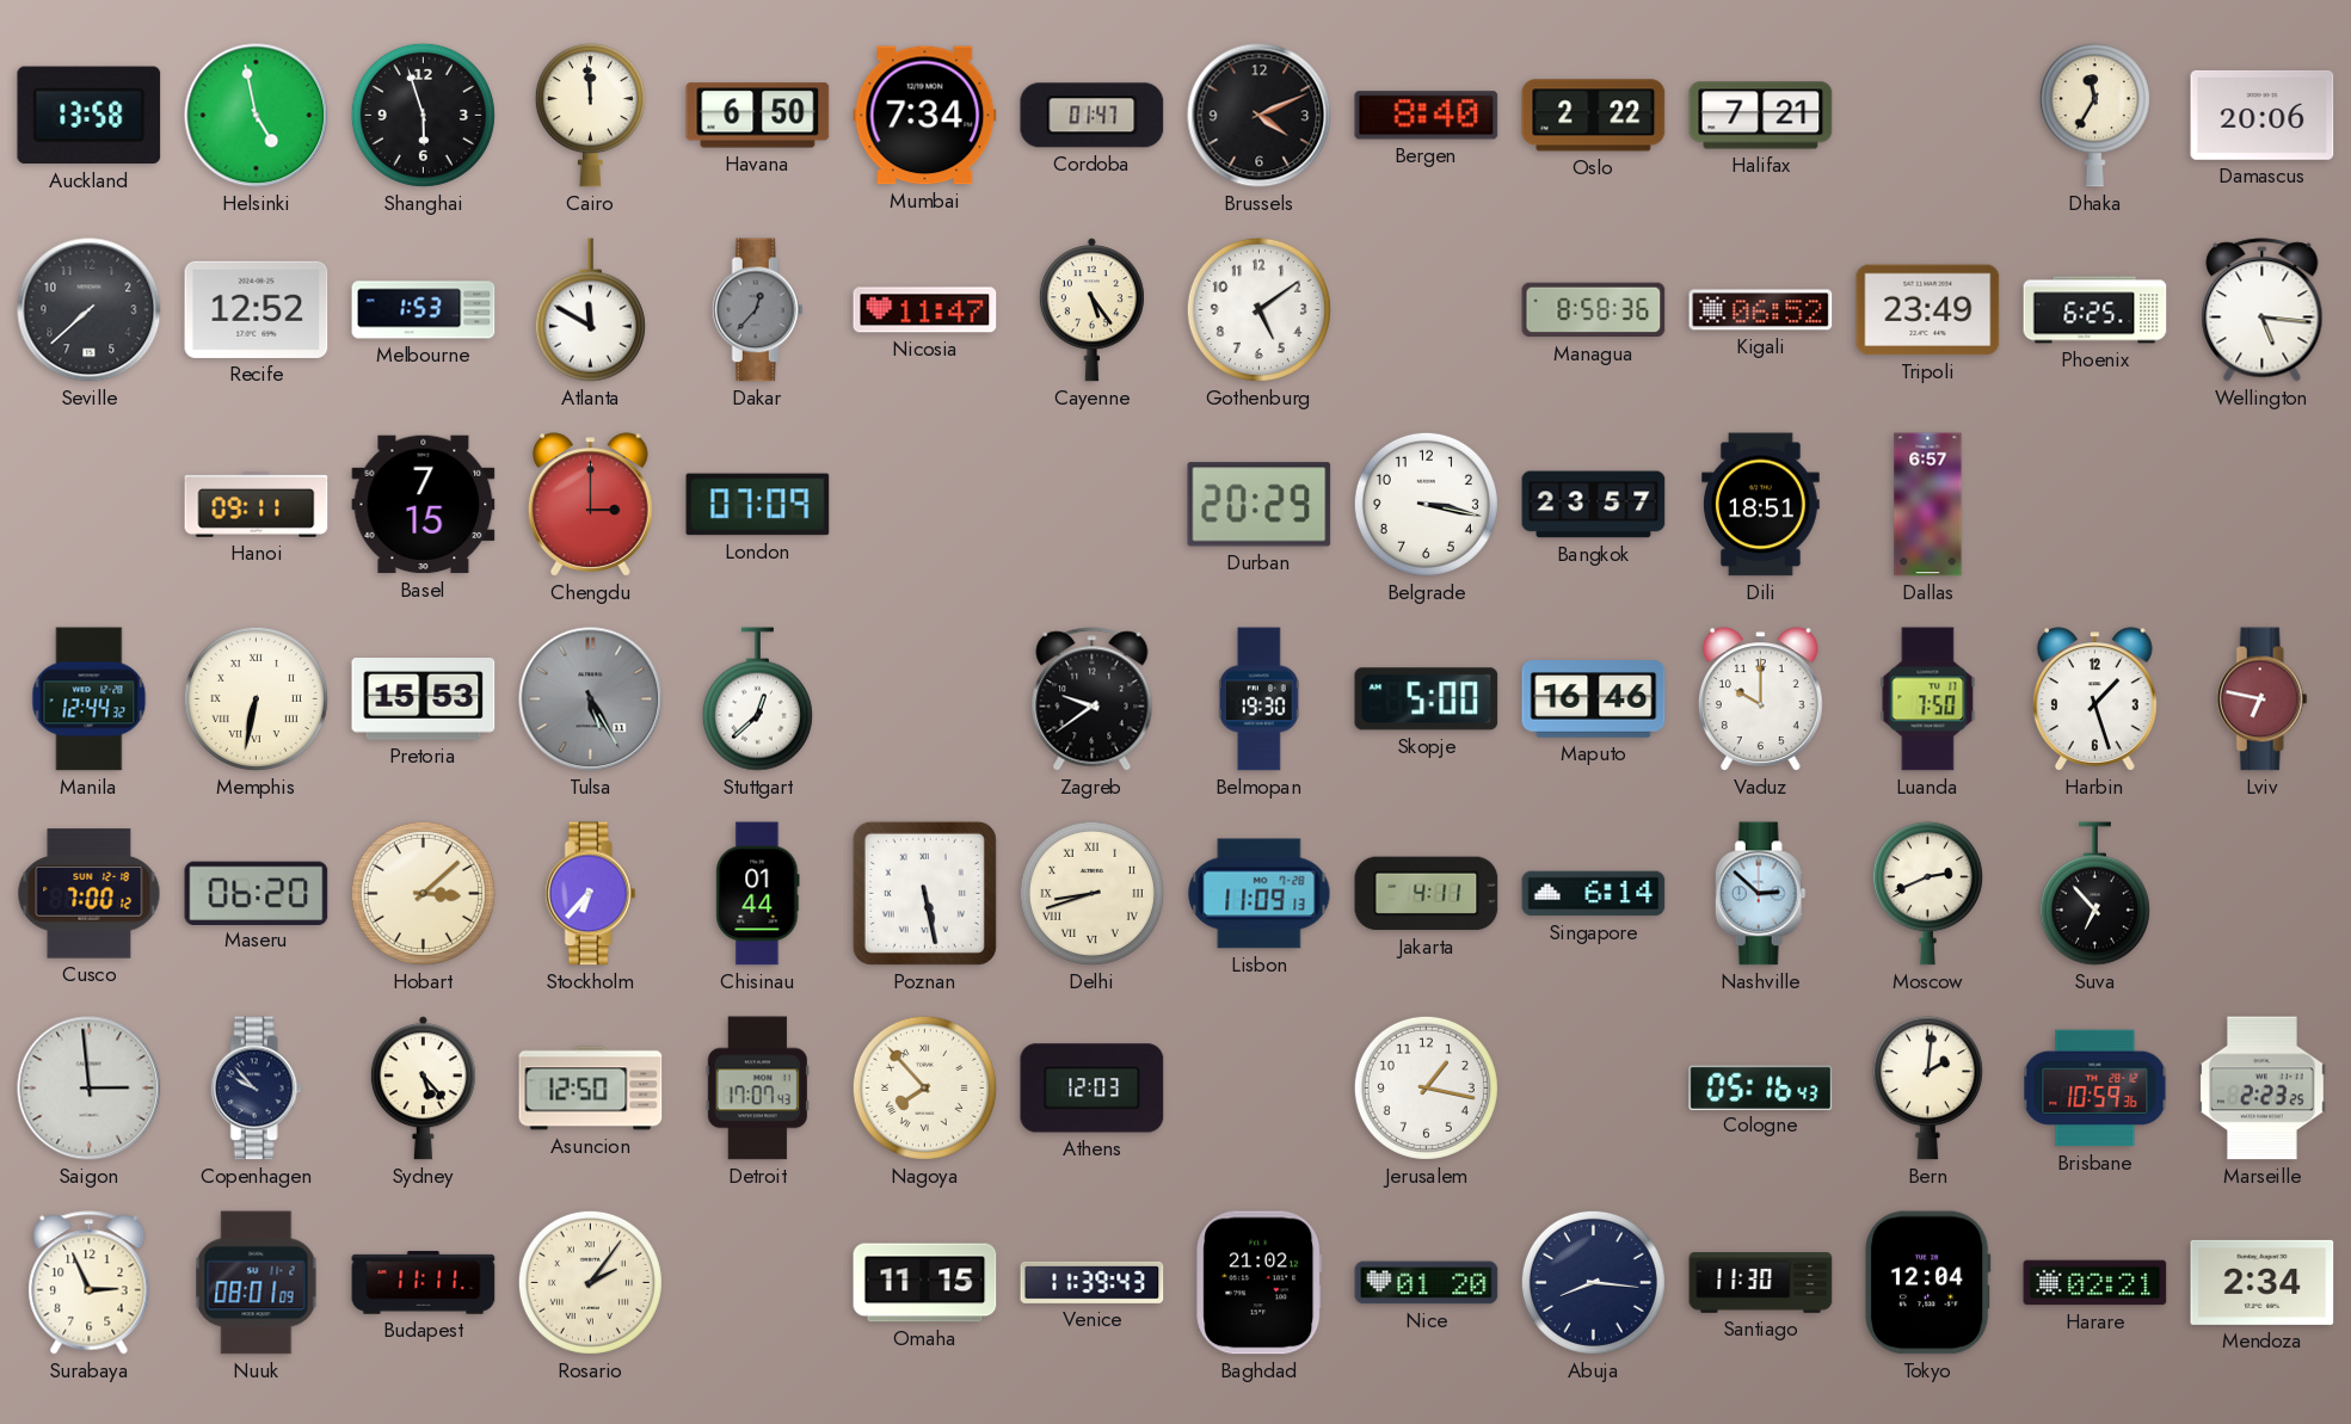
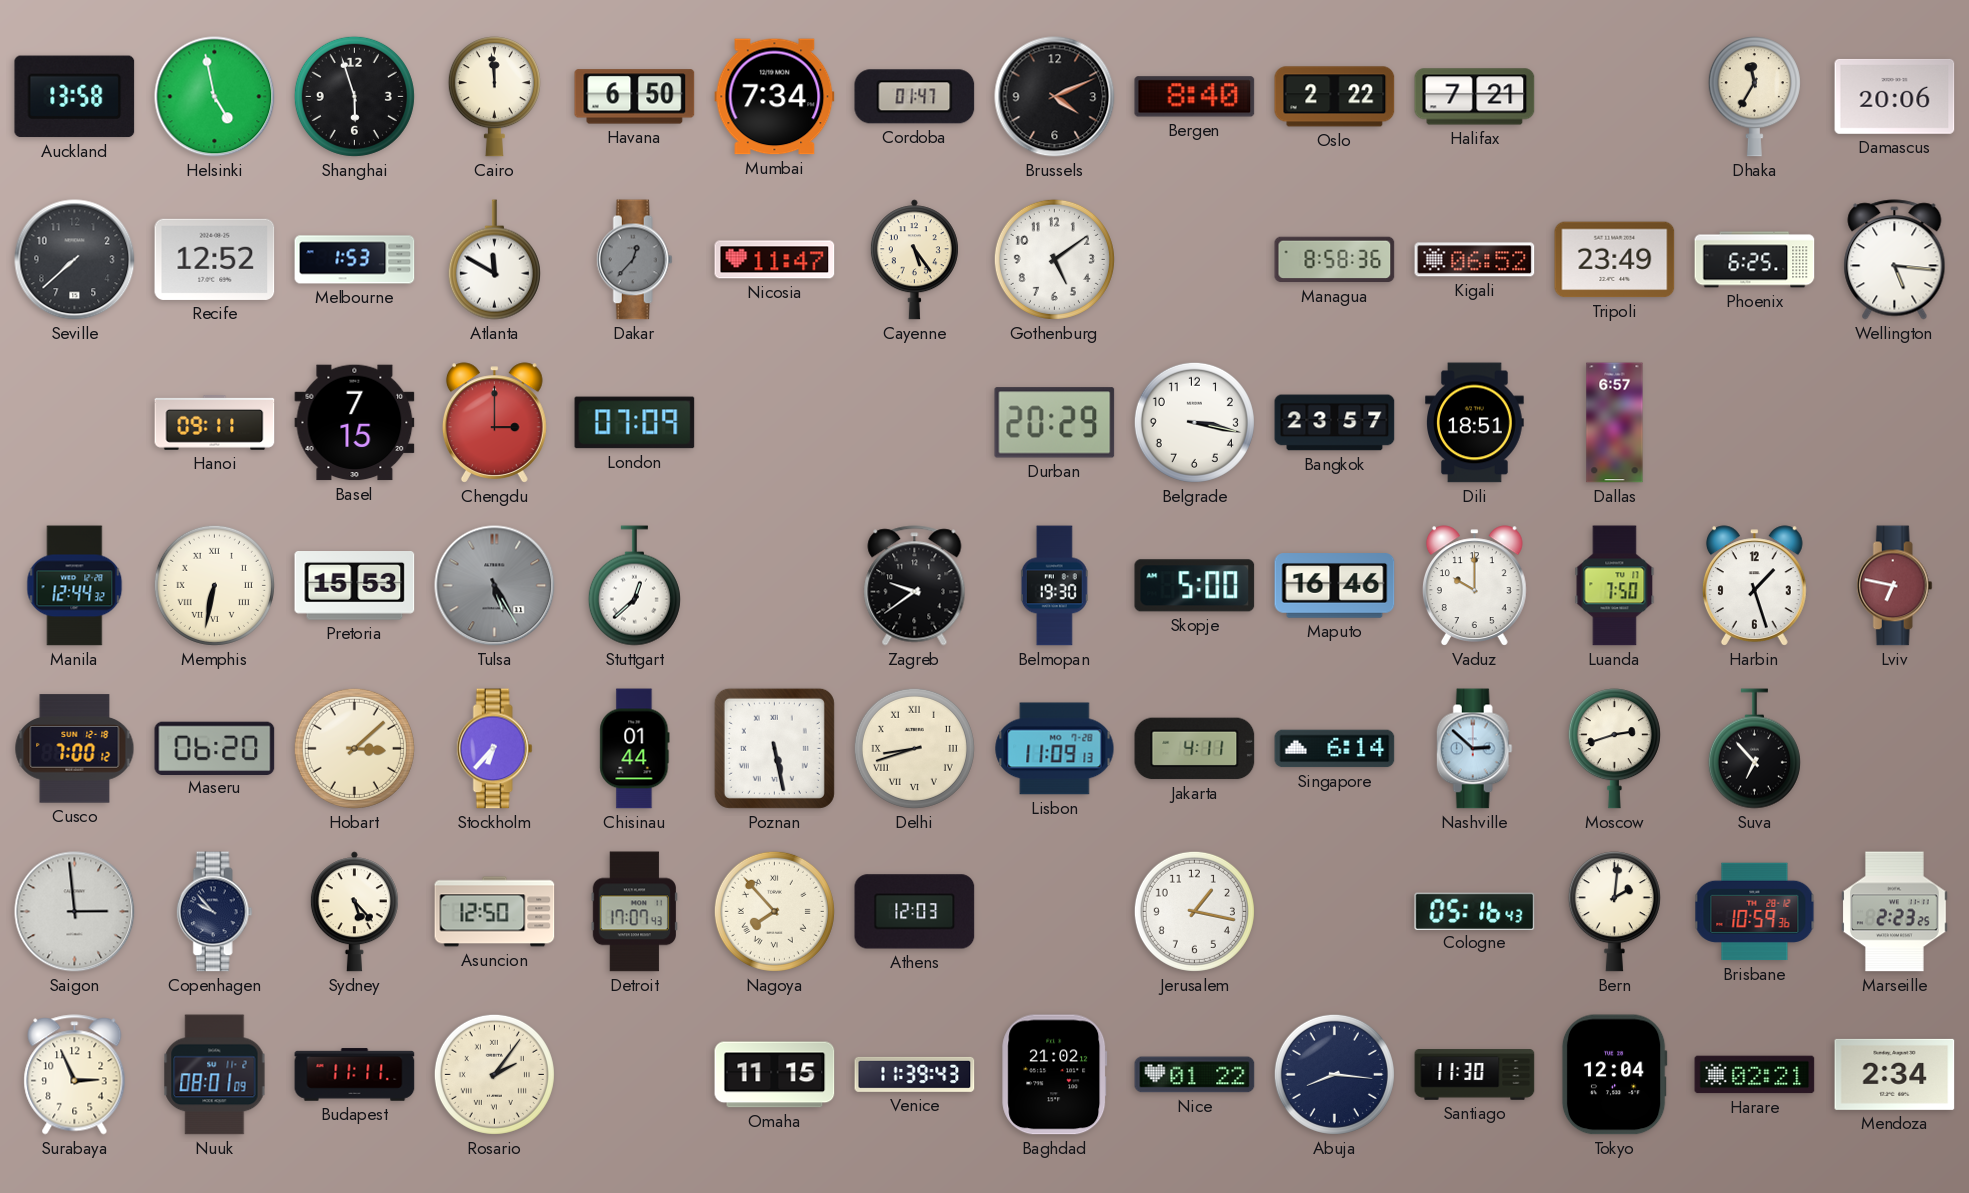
Moscow: 2:41 -> 2:42 (1614, 749)
Nice: 01:20 -> 01:22 (1195, 1075)
